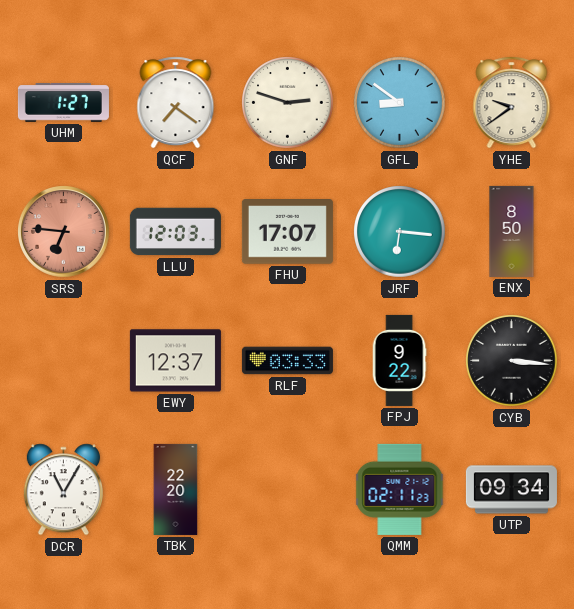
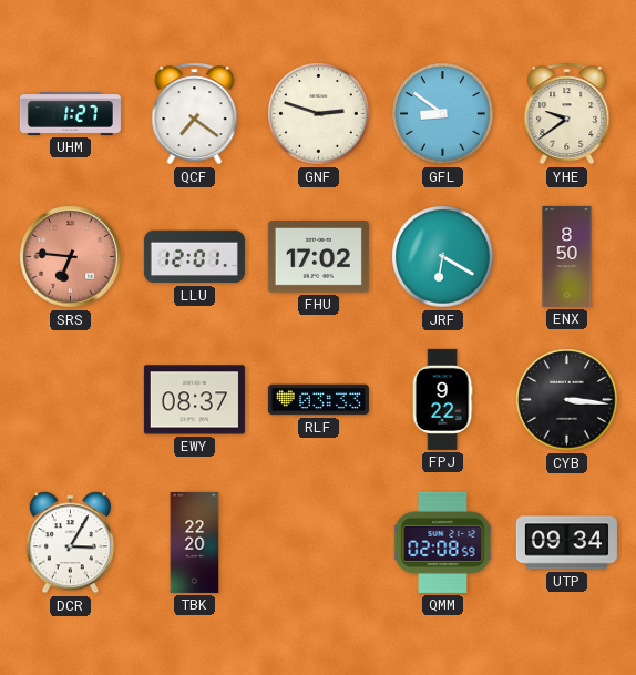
LLU: 12:03 -> 12:01 (194, 257)
FHU: 17:07 -> 17:02 (318, 257)
JRF: 6:16 -> 6:20 (443, 257)
EWY: 12:37 -> 08:37 (194, 400)
DCR: 11:05 -> 3:05 (70, 543)
QMM: 02:11 -> 02:08 (443, 542)
